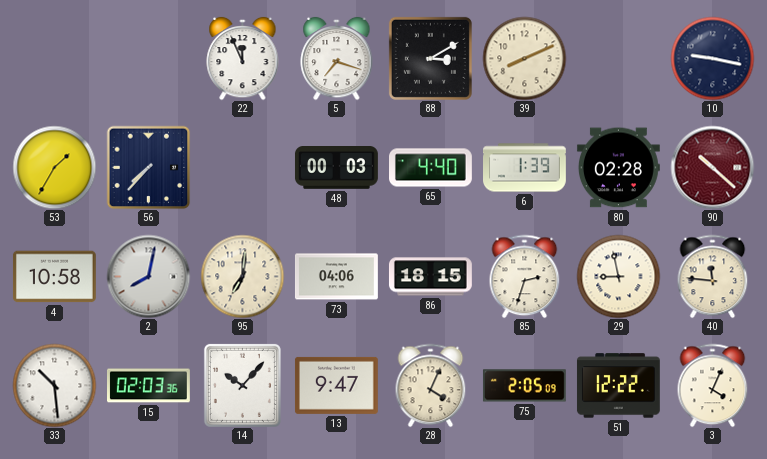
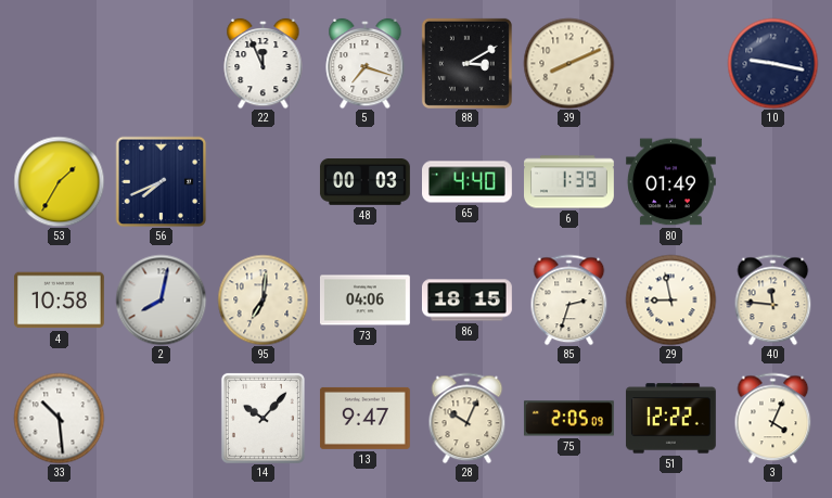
56: 7:37 -> 7:41 (161, 181)
80: 02:28 -> 01:49 (670, 182)
90: 10:22 -> none (712, 167)
15: 02:03 -> none (149, 386)
28: 4:04 -> 10:04 (468, 418)
